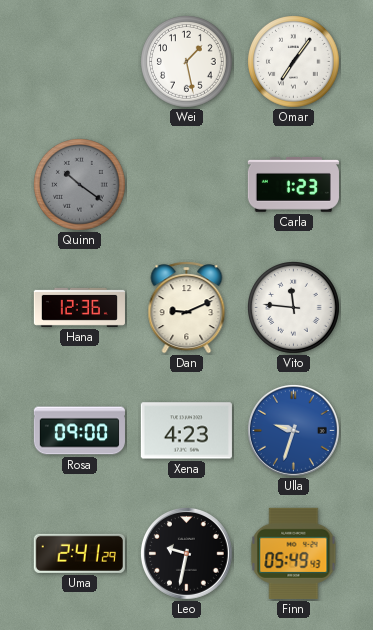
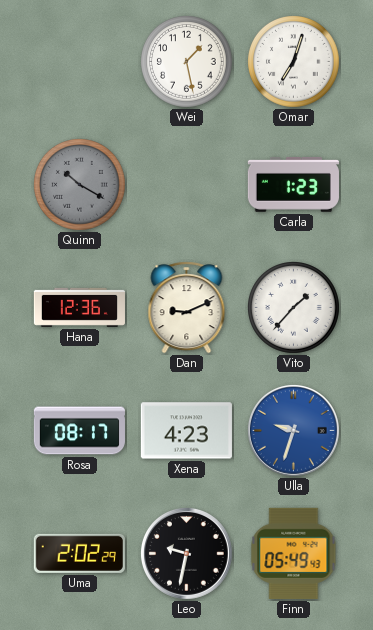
Omar: 7:06 -> 7:03 (294, 62)
Quinn: 10:21 -> 10:20 (80, 185)
Vito: 11:46 -> 1:37 (294, 308)
Rosa: 09:00 -> 08:17 (79, 431)
Uma: 2:41 -> 2:02 (79, 553)
